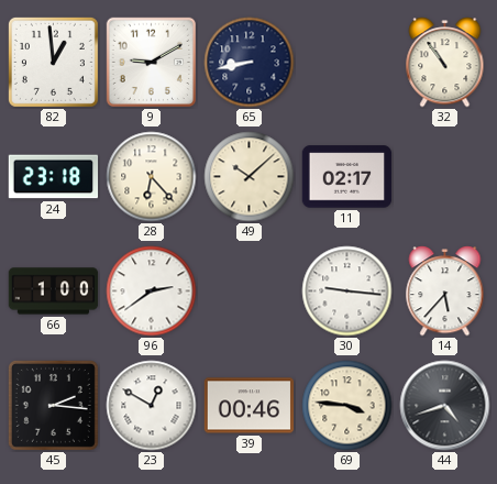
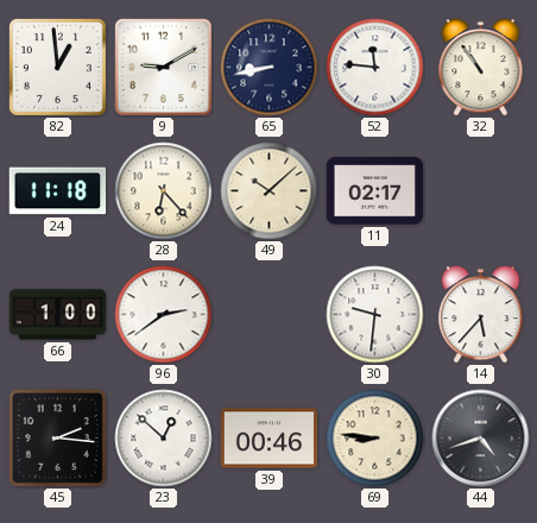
52: none -> 11:46 (375, 68)
24: 23:18 -> 11:18 (58, 191)
30: 9:16 -> 9:31 (375, 315)
23: 12:50 -> 12:52 (164, 439)
69: 3:46 -> 8:46 (375, 439)
